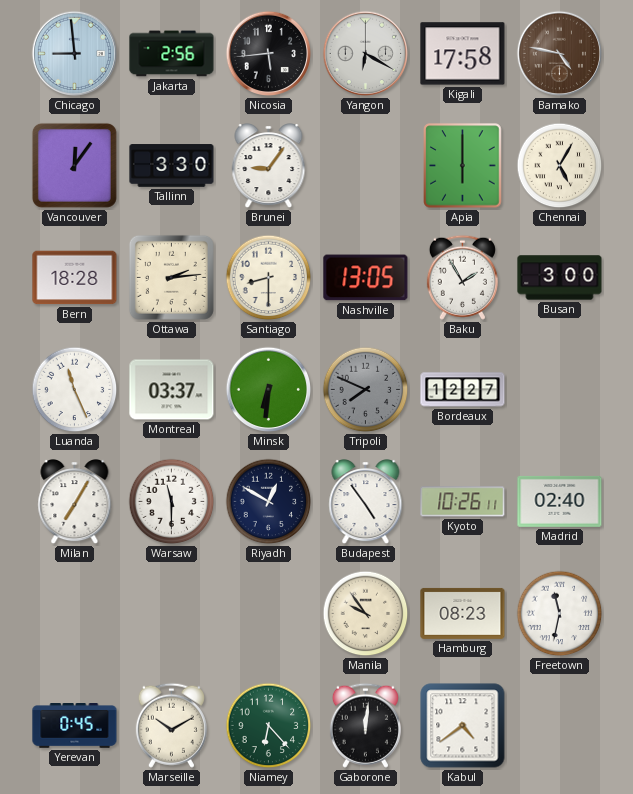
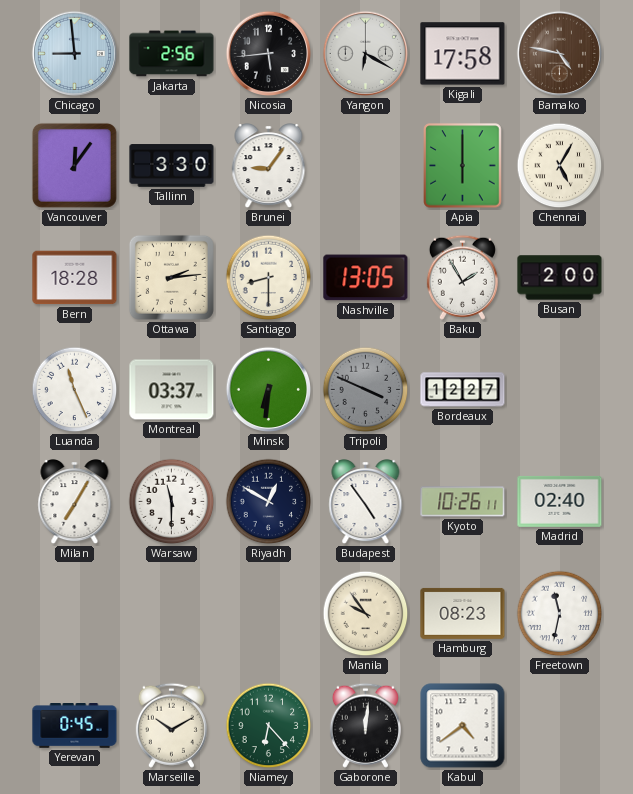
Busan: 3:00 -> 2:00 (560, 278)
Tripoli: 7:49 -> 3:49 (366, 390)
